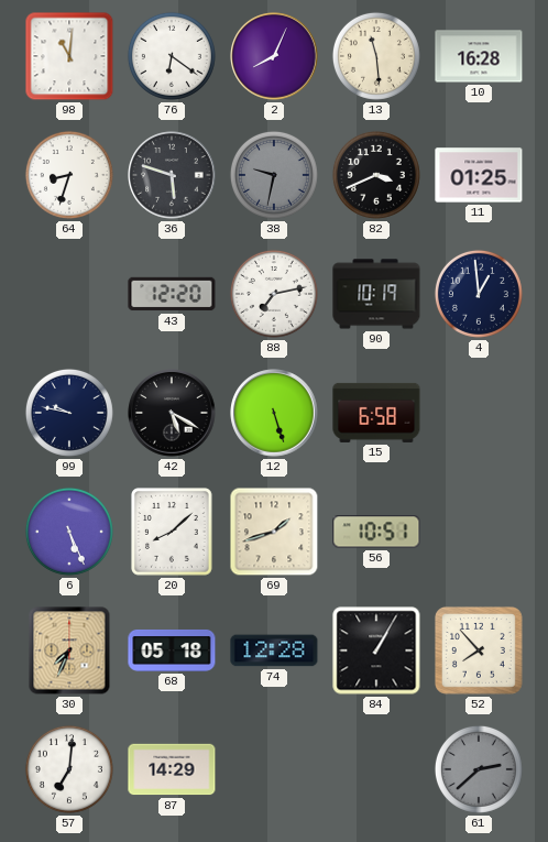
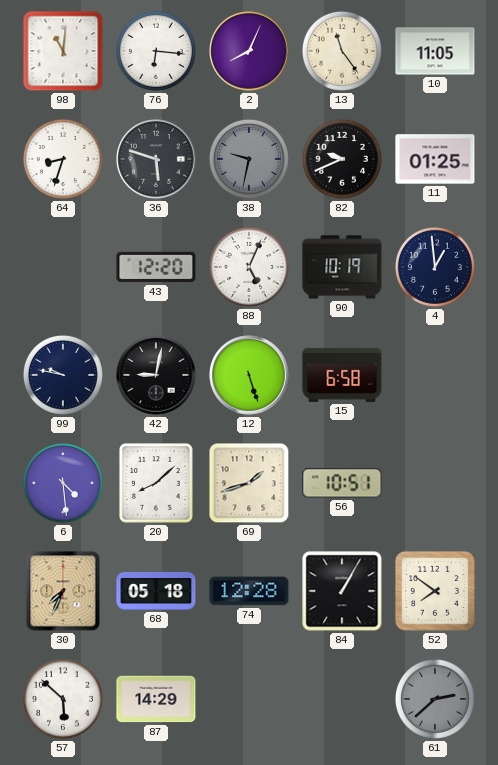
76: 6:21 -> 6:16 (156, 51)
13: 11:29 -> 11:24 (342, 51)
10: 16:28 -> 11:05 (435, 51)
82: 3:41 -> 9:41 (342, 159)
88: 7:13 -> 5:04 (249, 267)
42: 5:20 -> 9:02 (156, 375)
6: 5:26 -> 4:29 (63, 483)
52: 7:53 -> 7:51 (435, 591)
57: 7:01 -> 5:52 (63, 699)
